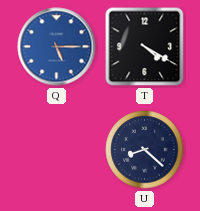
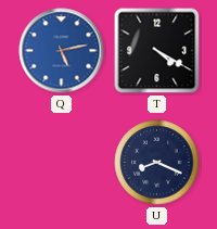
Q: 5:15 -> 5:13 (62, 51)
U: 8:22 -> 8:19 (157, 163)
